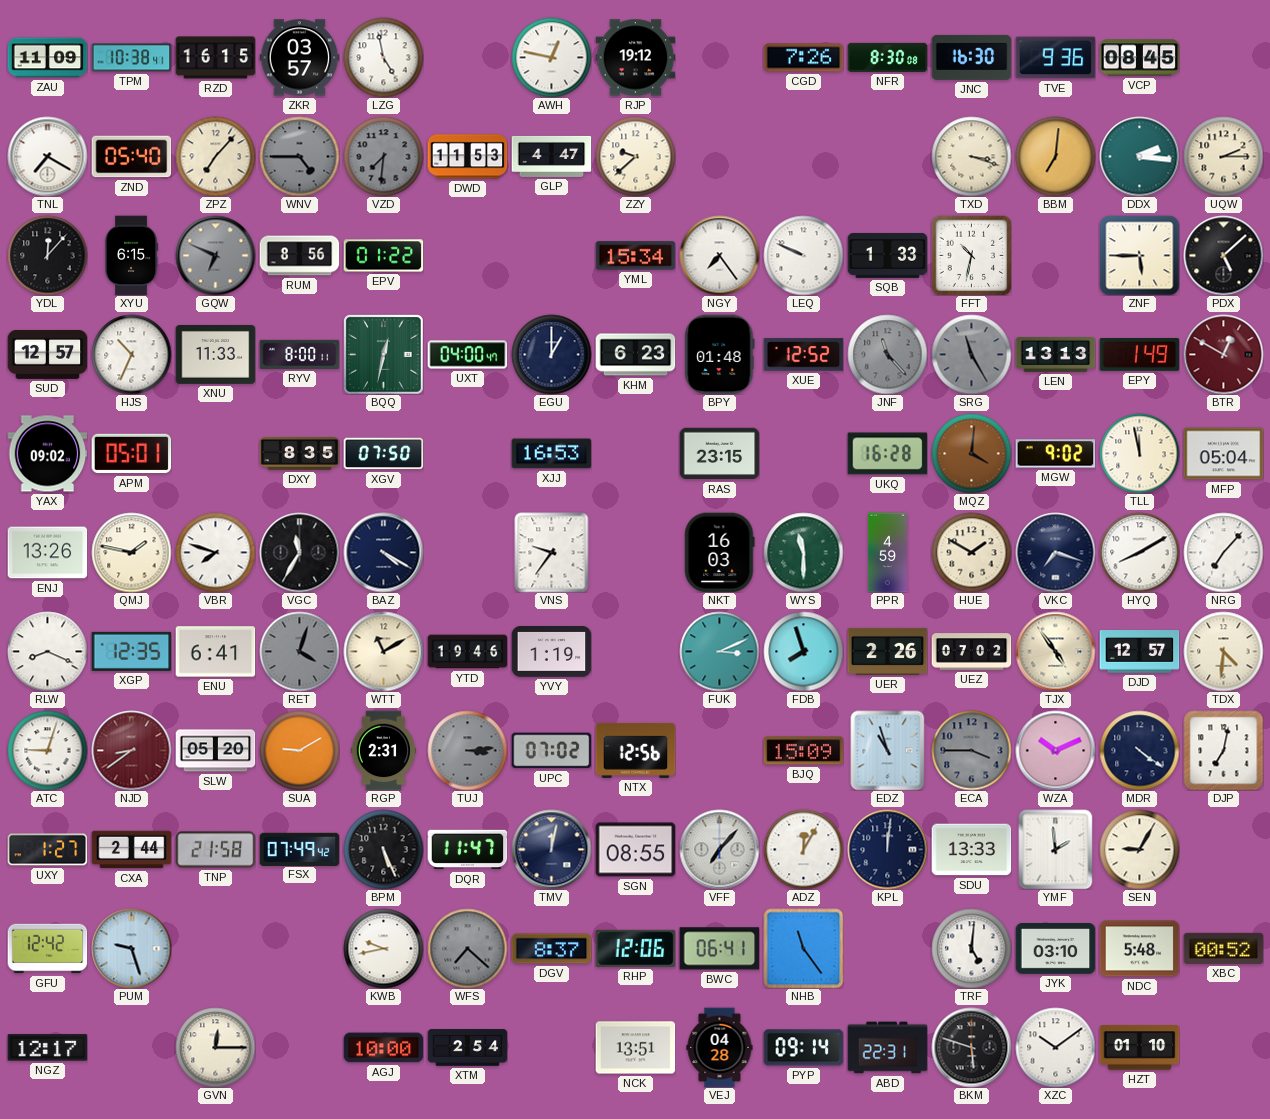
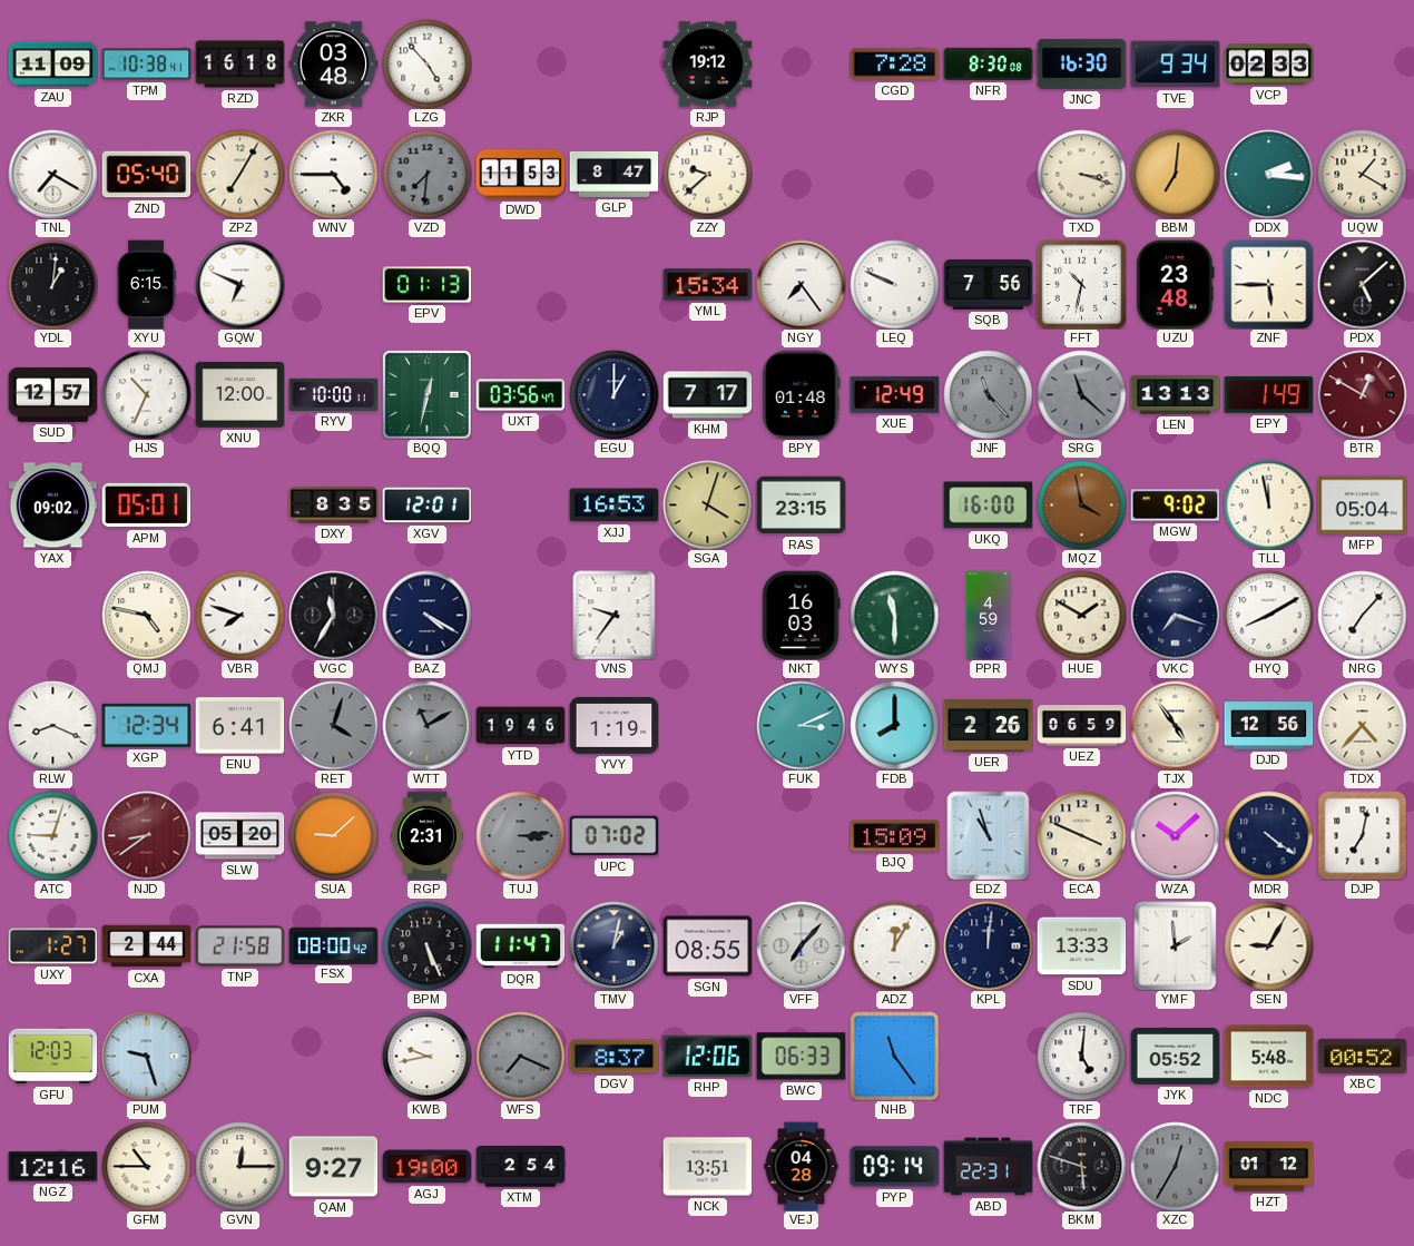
RZD: 16:15 -> 16:18 (239, 65)
ZKR: 03:57 -> 03:48 (333, 65)
LZG: 4:58 -> 4:53 (426, 63)
AWH: 12:47 -> none (551, 57)
CGD: 7:26 -> 7:28 (894, 65)
TVE: 9:36 -> 9:34 (1175, 65)
VCP: 08:45 -> 02:33 (1268, 65)
ZPZ: 7:07 -> 7:05 (239, 174)
WNV dial: grey -> white (333, 174)
GLP: 4:47 -> 8:47 (613, 174)
UQW: 2:15 -> 1:20 (1362, 174)
YDL: 12:07 -> 1:01 (52, 284)
GQW dial: grey -> white (239, 284)
RUM: 8:56 -> none (299, 256)
EPV: 01:22 -> 01:13 (426, 285)
SQB: 1:33 -> 7:56 (988, 284)
UZU: none -> 23:48 (1176, 284)
XNU: 11:33 -> 12:00 (239, 394)
RYV: 8:00 -> 10:00 (333, 394)
UXT: 04:00 -> 03:56 (520, 395)
KHM: 6:23 -> 7:17 (707, 395)
XUE: 12:52 -> 12:49 (894, 395)
SRG: 11:25 -> 11:22 (1081, 394)
XGV: 07:50 -> 12:01 (426, 506)
SGA: none -> 4:03 (707, 504)
UKQ: 16:28 -> 16:00 (988, 506)
MQZ: 4:01 -> 3:58 (1081, 504)
ENJ: 13:26 -> none (47, 553)
QMJ: 1:47 -> 4:47 (146, 615)
XGP: 12:35 -> 12:34 (146, 725)
WTT dial: cream -> grey (426, 725)
FDB: 7:57 -> 8:00 (894, 725)
UEZ: 07:02 -> 06:59 (1081, 726)
DJD: 12:57 -> 12:56 (1268, 726)
TDX: 4:31 -> 4:37 (1362, 725)
SUA: 9:10 -> 9:08 (333, 835)
NTX: 12:56 -> none (635, 750)
ECA: 3:45 -> 3:49 (1081, 835)
ECA dial: grey -> cream (1081, 835)
WZA: 10:11 -> 10:08 (1175, 835)
FSX: 07:49 -> 08:00 (333, 945)
TMV: 12:02 -> 1:02 (613, 945)
GFU: 12:42 -> 12:03 (52, 1057)
WFS: 7:22 -> 7:19 (520, 1056)
BWC: 06:41 -> 06:33 (801, 1057)
JYK: 03:10 -> 05:52 (1175, 1057)
NGZ: 12:17 -> 12:16 (52, 1167)
GFM: none -> 10:45 (146, 1166)
QAM: none -> 9:27 (333, 1167)
AGJ: 10:00 -> 19:00 (426, 1167)
XZC: 10:09 -> 12:35 (1175, 1166)
XZC dial: white -> grey (1175, 1166)
HZT: 01:10 -> 01:12 (1268, 1167)
